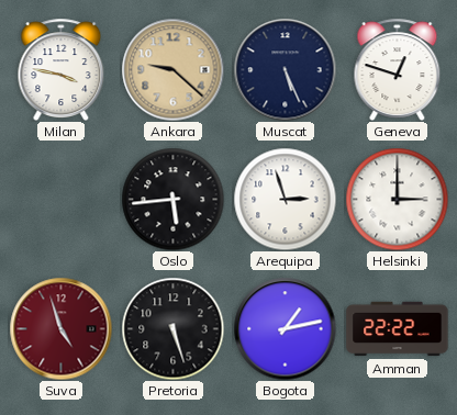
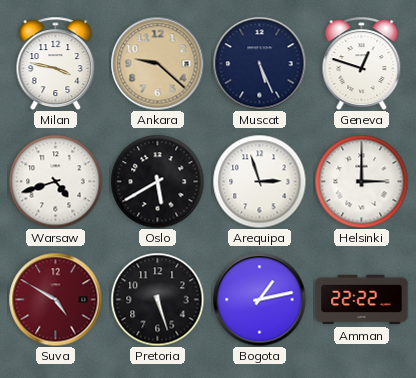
Warsaw: none -> 4:42 (55, 181)
Oslo: 5:44 -> 5:40 (157, 181)
Suva: 4:57 -> 4:50 (55, 299)
